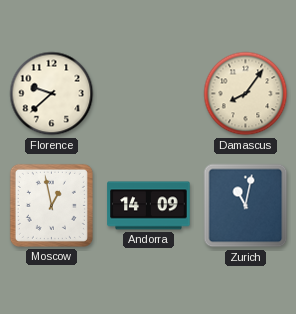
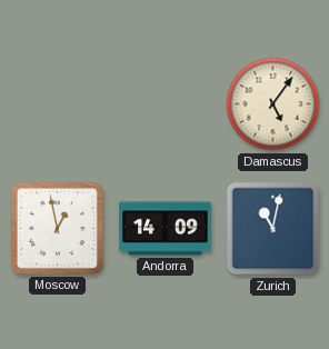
Florence: 9:38 -> none (52, 94)
Damascus: 8:06 -> 5:06 (273, 104)
